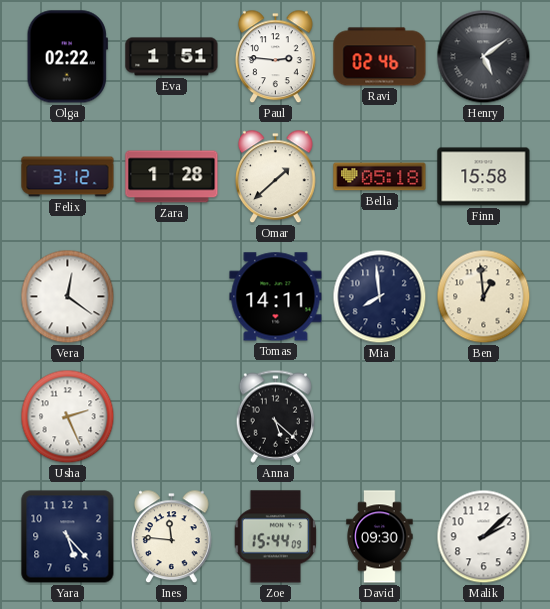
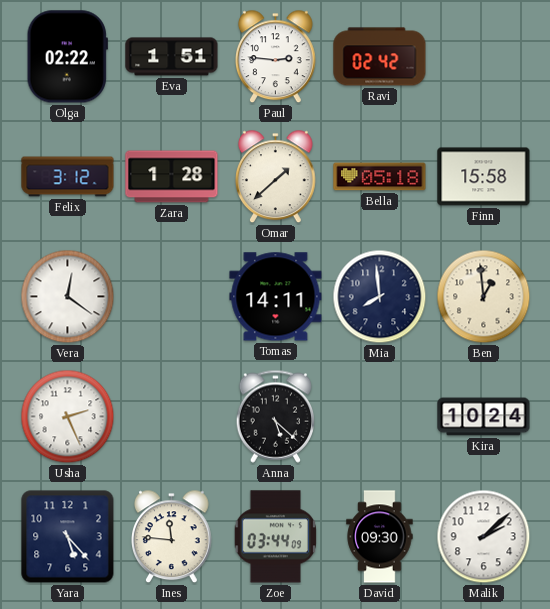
Ravi: 02:46 -> 02:42 (380, 57)
Henry: 5:09 -> none (484, 57)
Kira: none -> 10:24 (484, 417)
Zoe: 15:44 -> 03:44 (276, 537)
